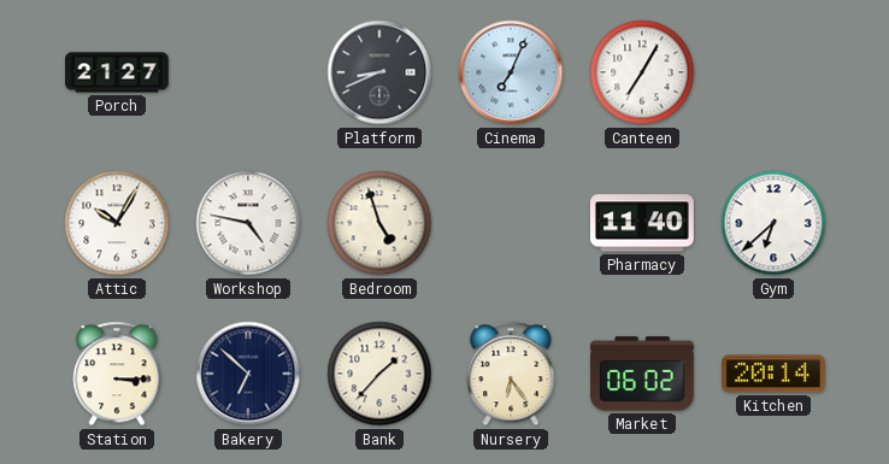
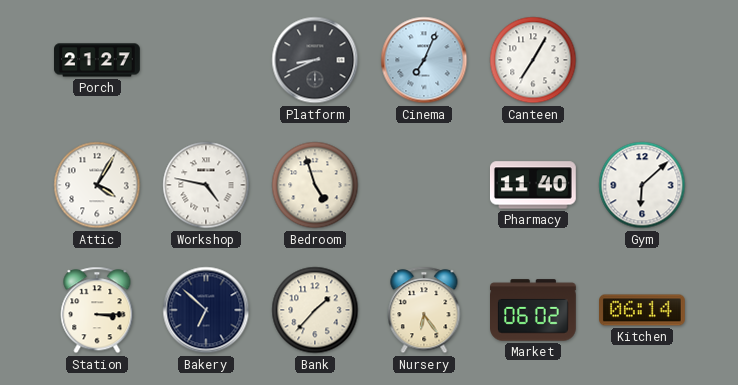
Attic: 10:05 -> 4:05 (97, 185)
Gym: 6:38 -> 6:08 (642, 185)
Kitchen: 20:14 -> 06:14 (643, 310)
